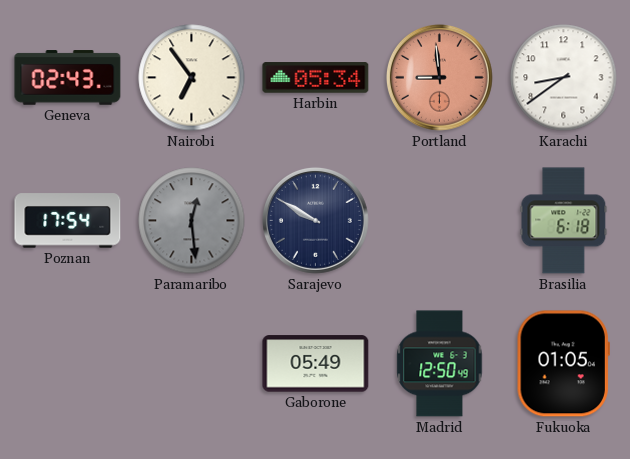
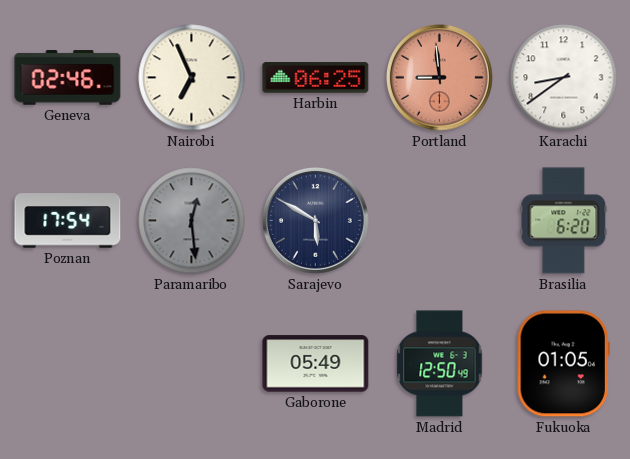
Geneva: 02:43 -> 02:46 (68, 78)
Nairobi: 6:54 -> 6:56 (192, 78)
Harbin: 05:34 -> 06:25 (316, 78)
Sarajevo: 9:50 -> 5:50 (315, 220)
Brasilia: 6:18 -> 6:20 (564, 221)
